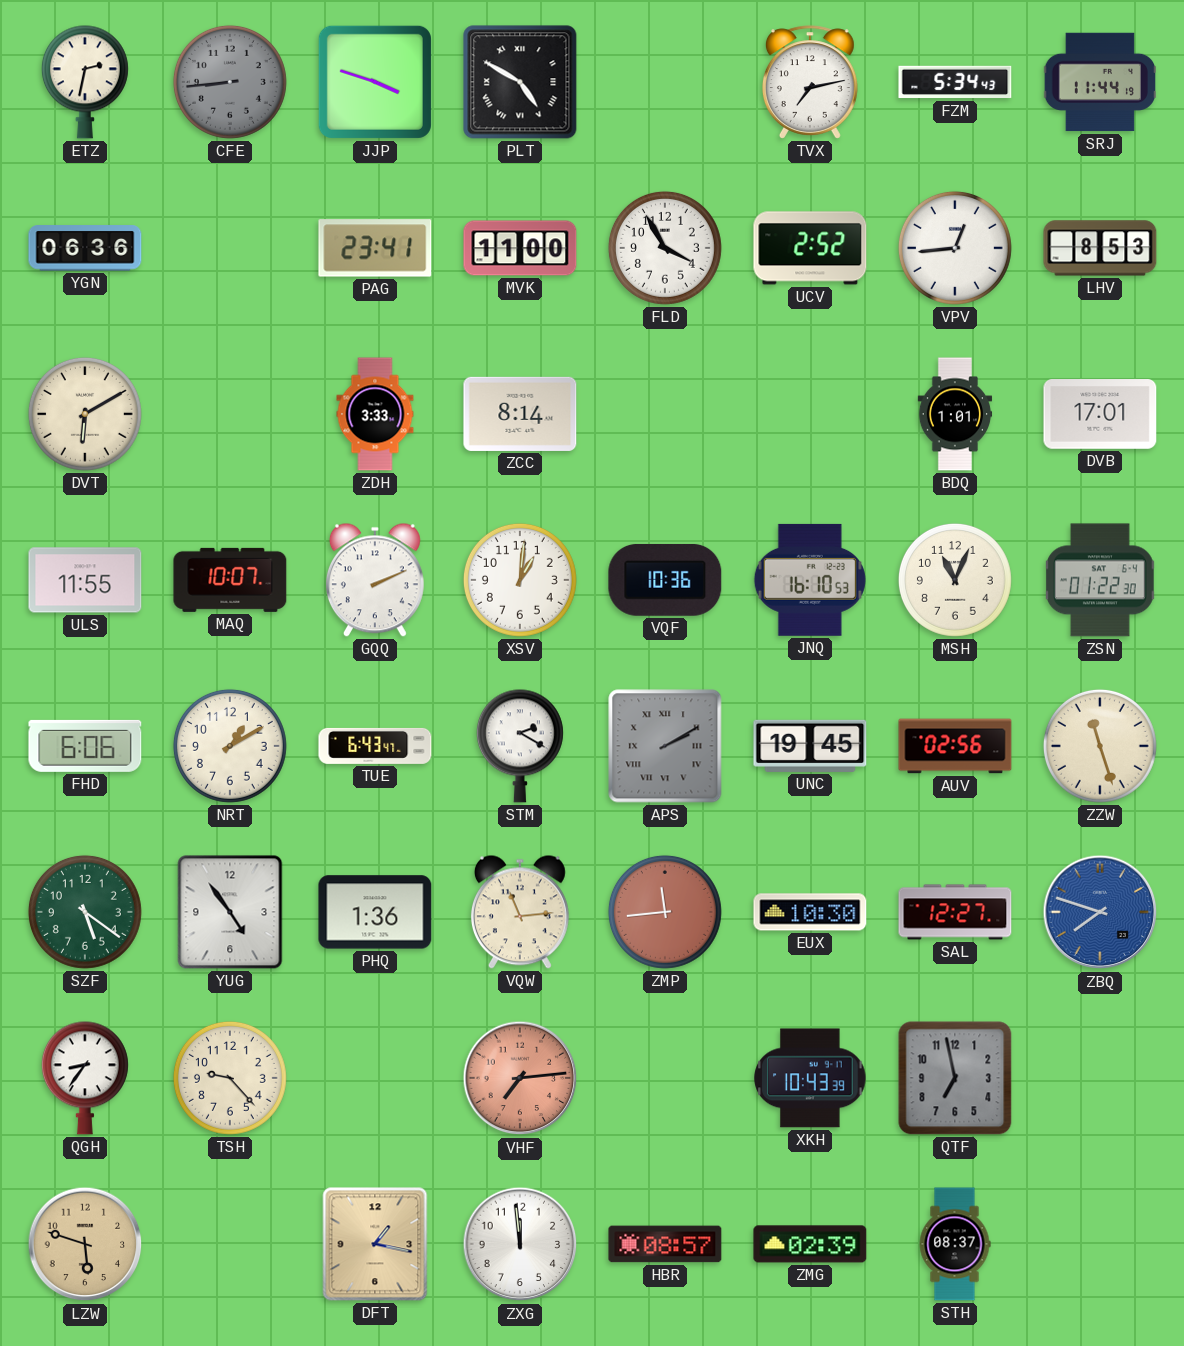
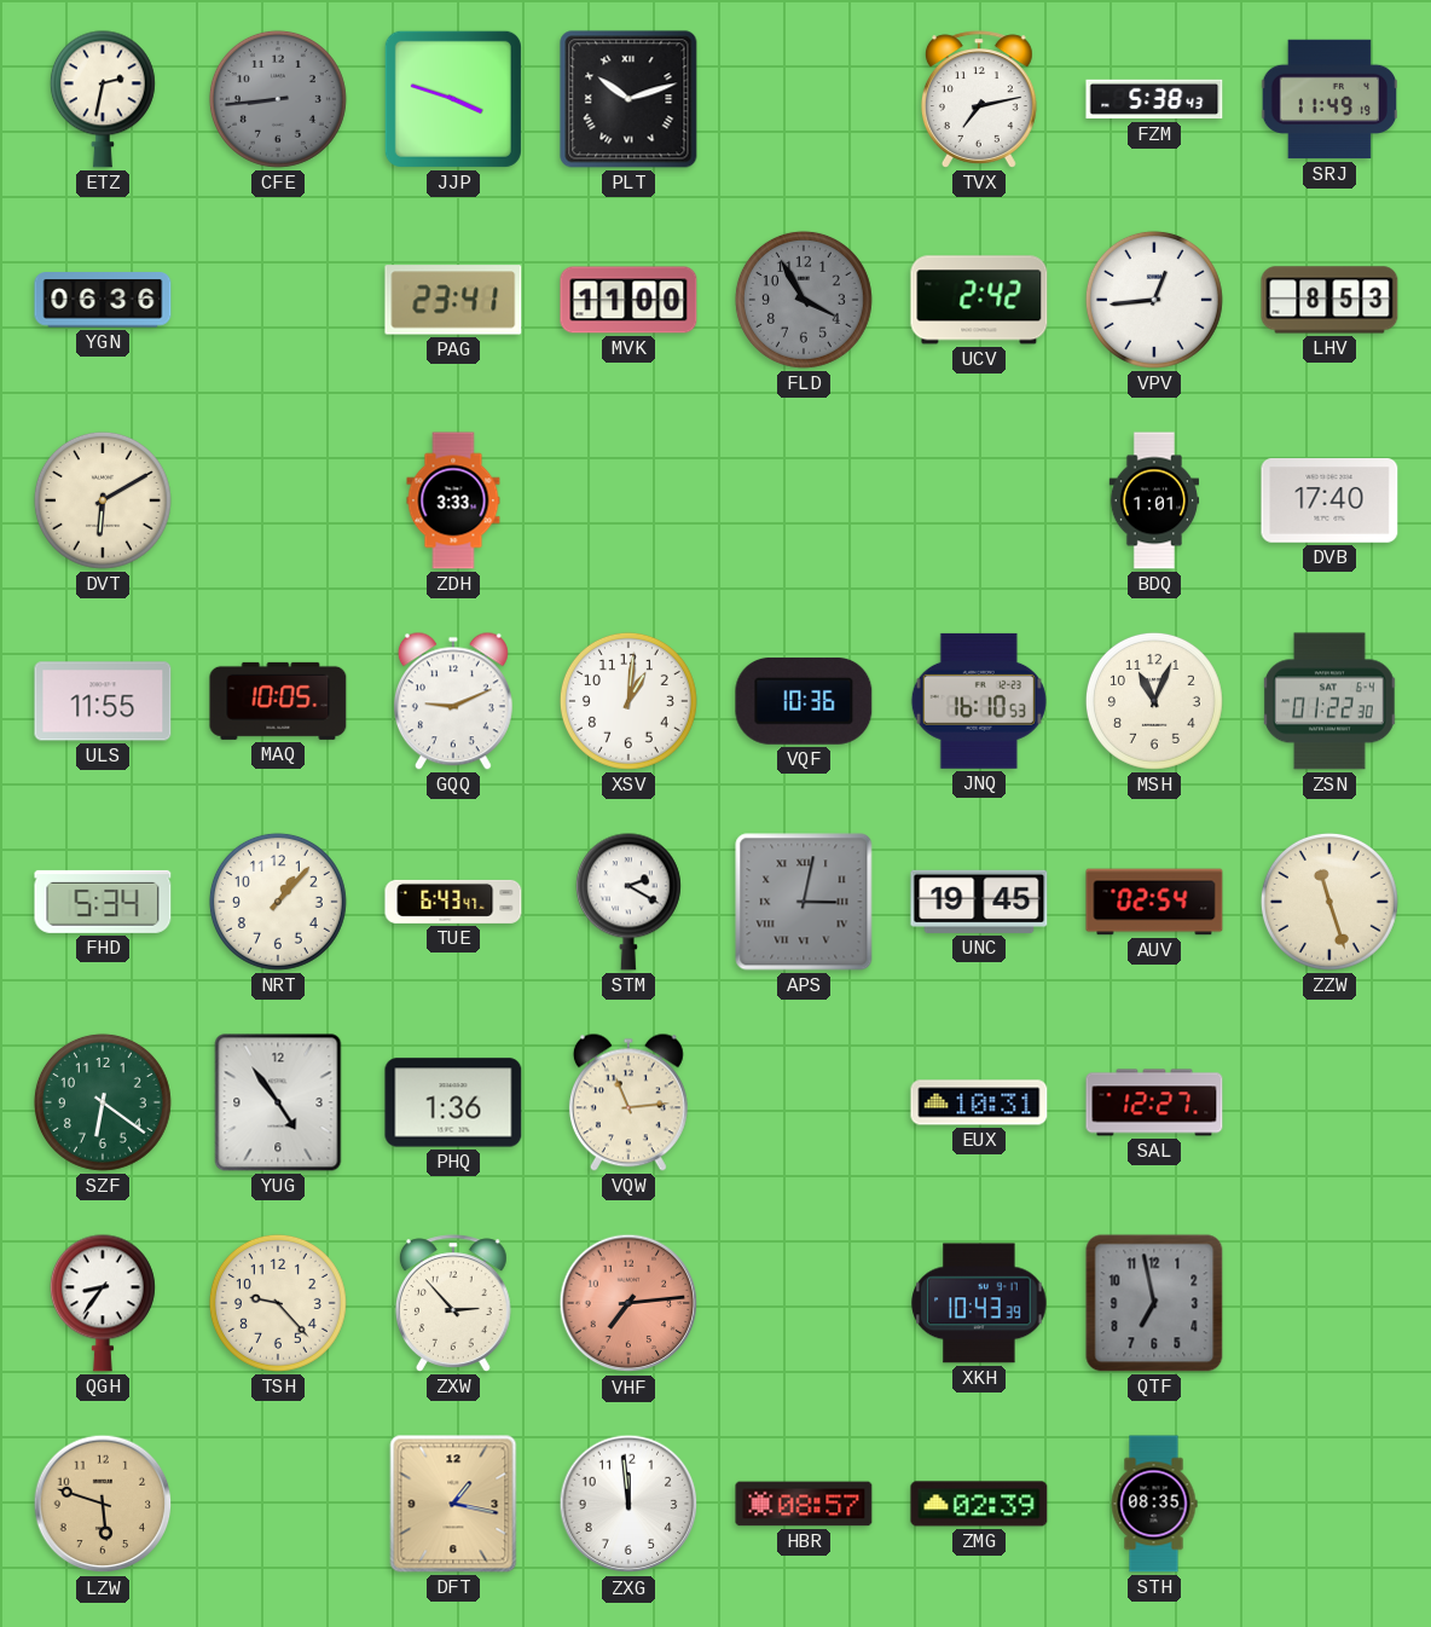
PLT: 4:50 -> 10:12 (628, 99)
FZM: 5:34 -> 5:38 (1154, 99)
SRJ: 11:44 -> 11:49 (1328, 99)
FLD dial: white -> grey (804, 300)
UCV: 2:52 -> 2:42 (979, 300)
ZCC: 8:14 -> none (520, 414)
DVB: 17:01 -> 17:40 (1329, 500)
MAQ: 10:07 -> 10:05 (278, 701)
GQQ: 2:11 -> 9:11 (453, 701)
FHD: 6:06 -> 5:34 (103, 902)
NRT: 1:10 -> 1:07 (278, 902)
APS: 2:10 -> 3:02 (804, 902)
AUV: 02:56 -> 02:54 (1154, 902)
SZF: 5:21 -> 6:21 (103, 1102)
ZMP: 11:44 -> none (665, 912)
EUX: 10:30 -> 10:31 (979, 1102)
ZBQ: 7:48 -> none (1100, 912)
ZXW: none -> 2:53 (453, 1303)
STH: 08:37 -> 08:35 (1154, 1504)
